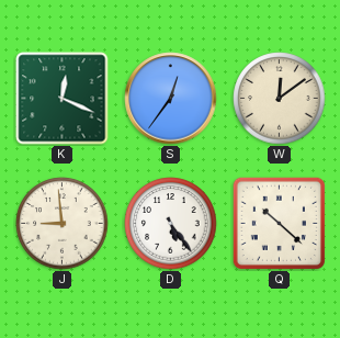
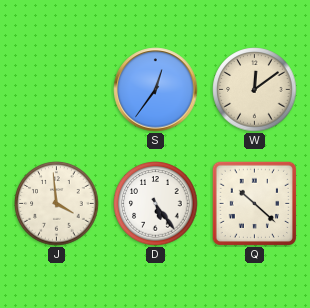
K: 12:19 -> none (63, 99)
J: 8:59 -> 3:59 (57, 204)
